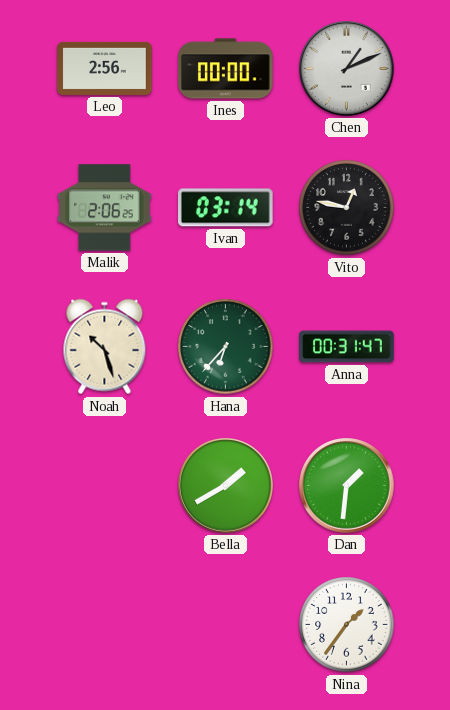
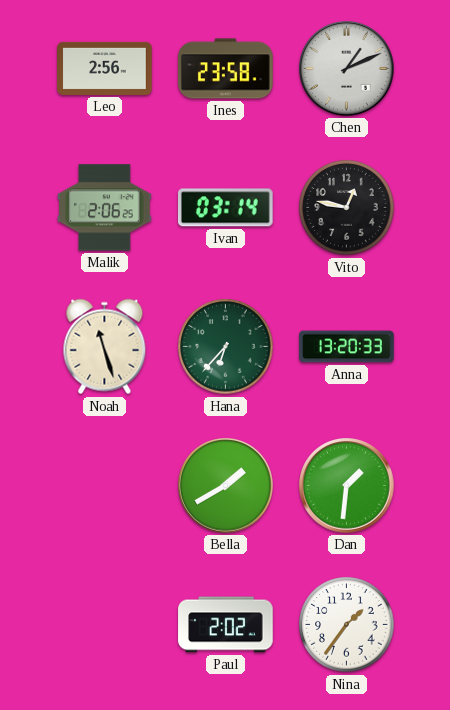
Ines: 00:00 -> 23:58 (226, 69)
Noah: 10:27 -> 11:27 (105, 347)
Anna: 00:31 -> 13:20 (347, 347)
Paul: none -> 2:02 (226, 625)
